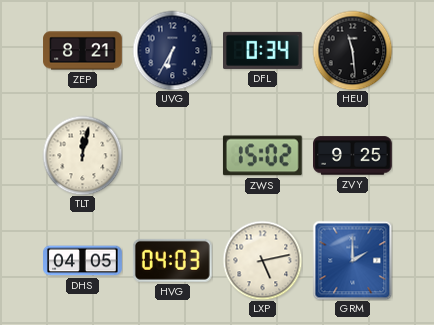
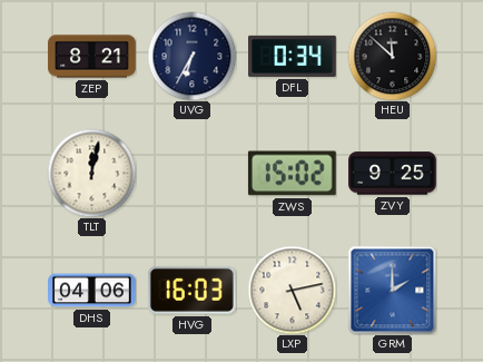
HEU: 11:29 -> 11:52 (392, 56)
DHS: 04:05 -> 04:06 (92, 291)
HVG: 04:03 -> 16:03 (191, 290)
